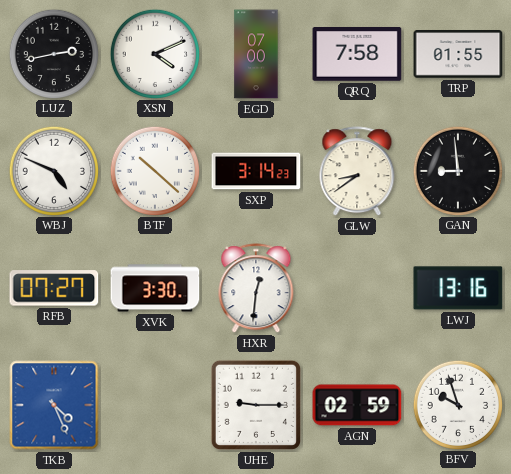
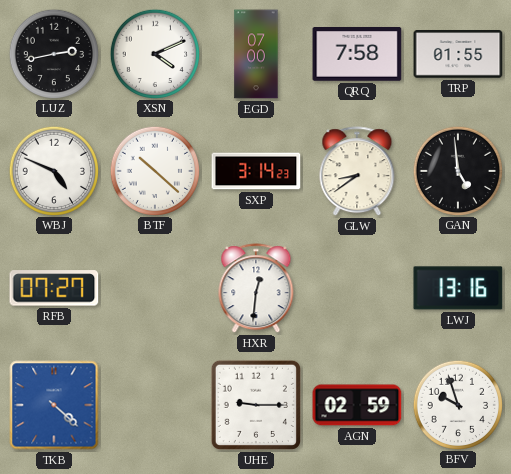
GAN: 8:59 -> 4:59 (457, 170)
XVK: 3:30 -> none (155, 288)
TKB: 4:26 -> 4:22 (54, 405)
